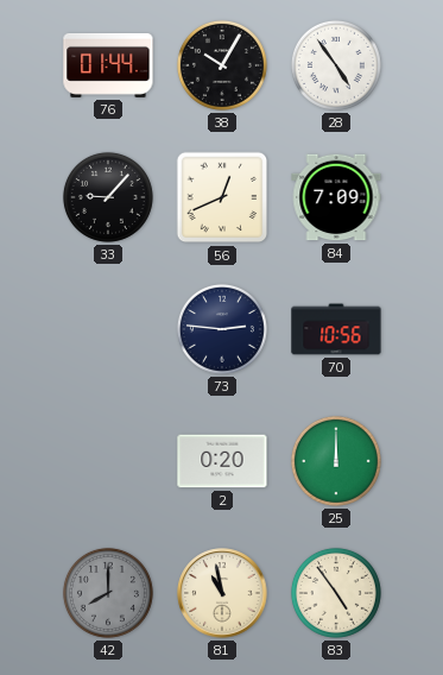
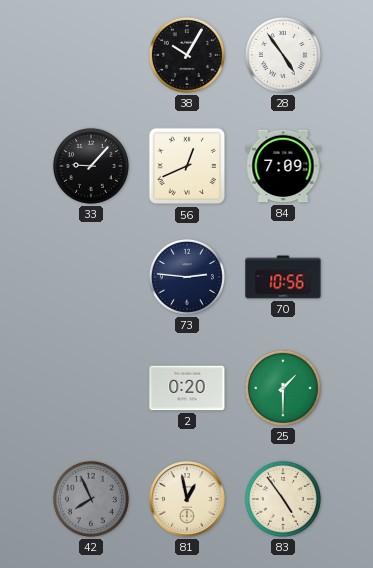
76: 01:44 -> none (108, 65)
25: 12:00 -> 1:30 (283, 388)
42: 8:00 -> 7:56 (91, 499)
81: 10:58 -> 12:58 (187, 499)
